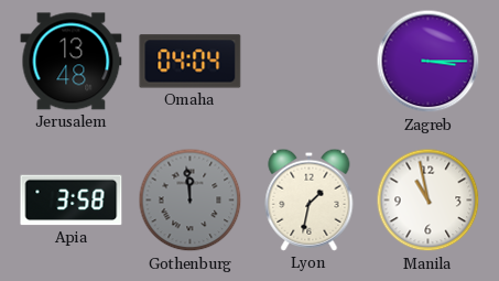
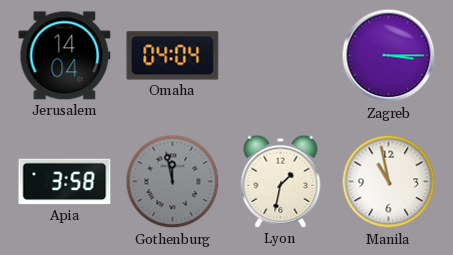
Jerusalem: 13:48 -> 14:04 (65, 56)
Gothenburg: 11:59 -> 11:58 (173, 182)
